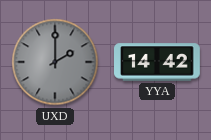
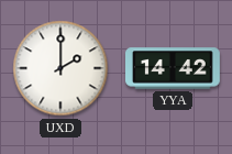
UXD dial: grey -> white (60, 68)
